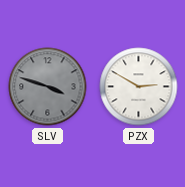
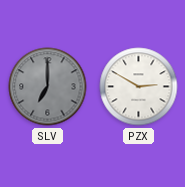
SLV: 3:48 -> 7:00 (48, 87)
